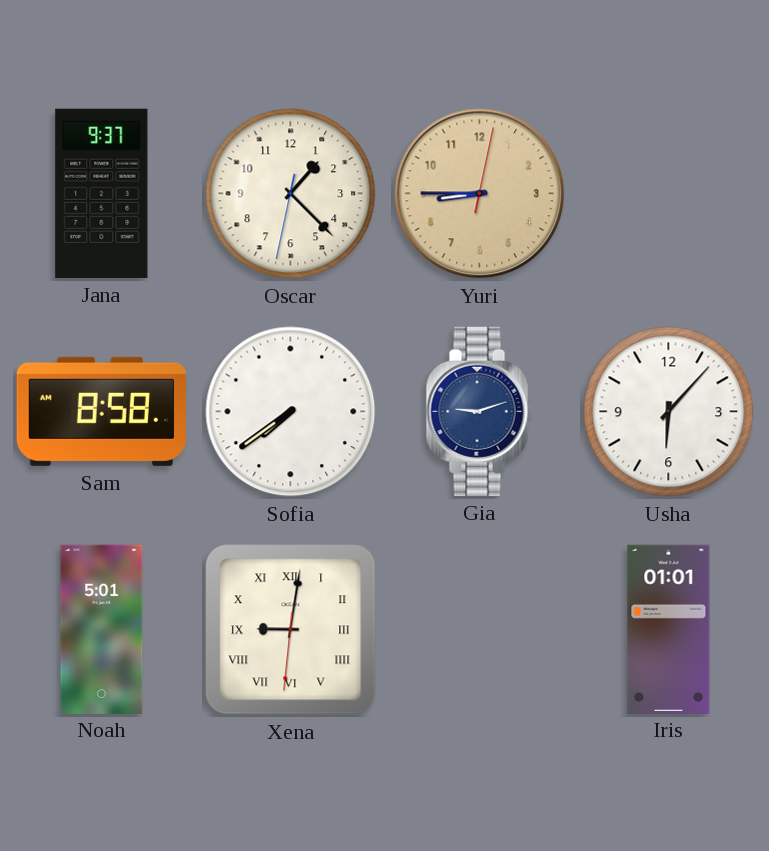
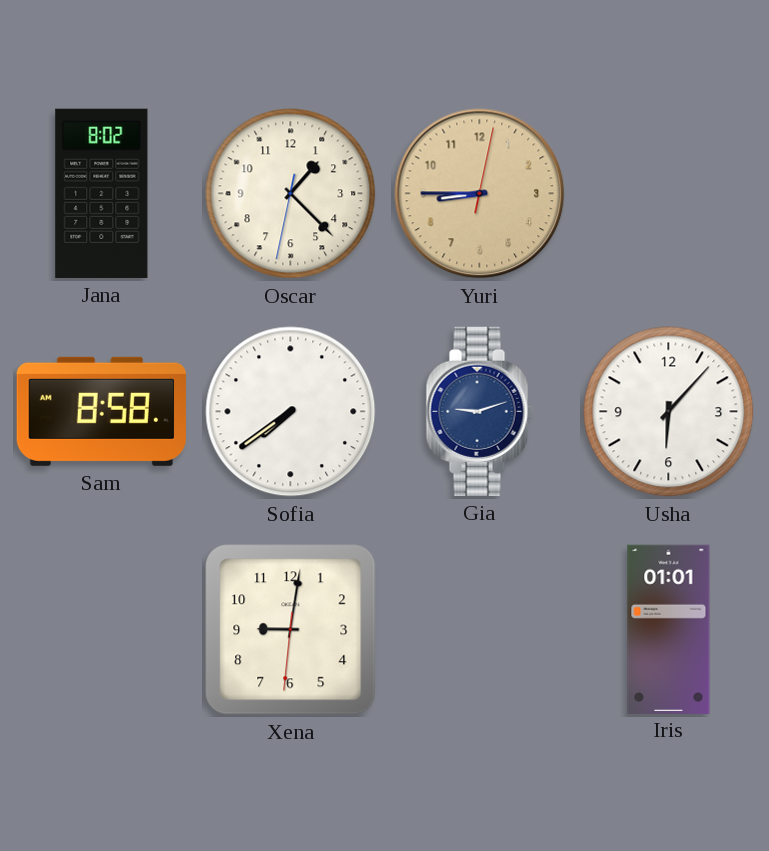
Jana: 9:37 -> 8:02 (102, 193)
Noah: 5:01 -> none (102, 629)
Xena numerals: Roman -> Arabic (291, 630)
